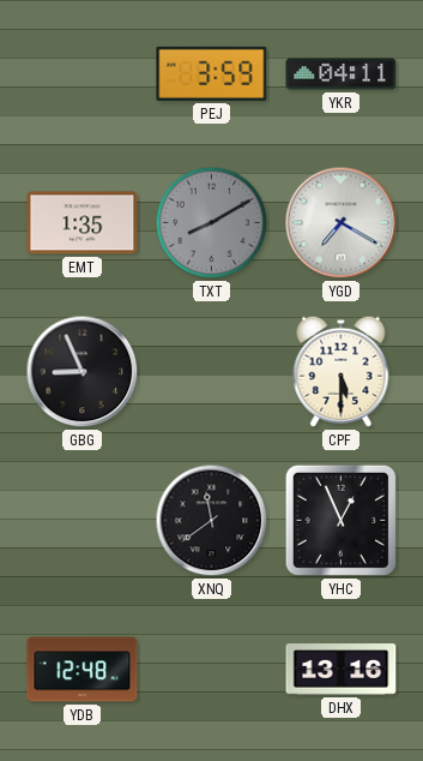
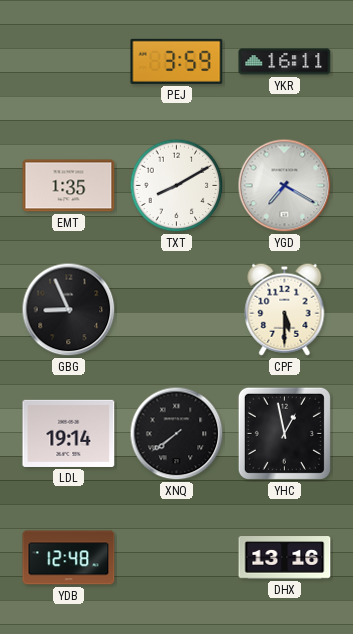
YKR: 04:11 -> 16:11 (285, 62)
TXT dial: grey -> white (177, 186)
LDL: none -> 19:14 (69, 433)
XNQ: 11:39 -> 7:39 (177, 434)
YHC: 12:56 -> 12:58 (284, 433)
